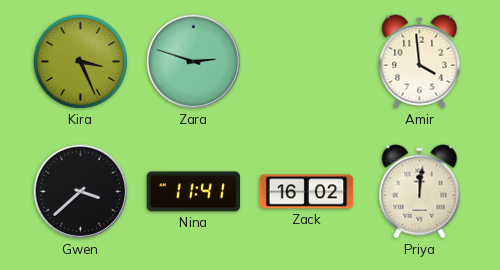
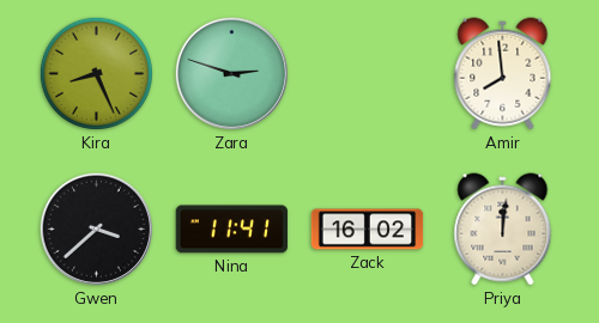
Kira: 3:26 -> 8:26 (96, 73)
Amir: 3:59 -> 7:59 (503, 74)
